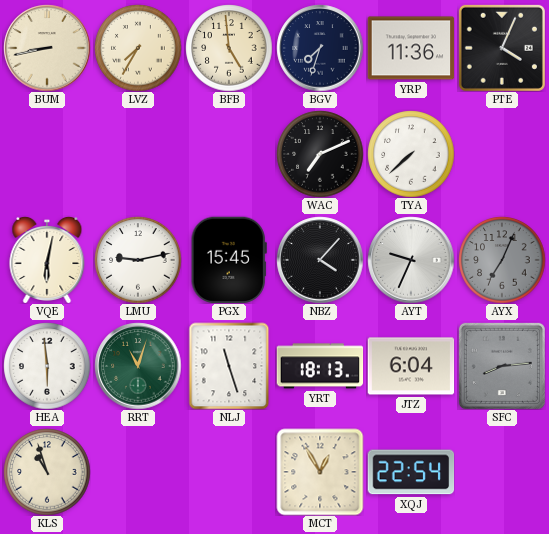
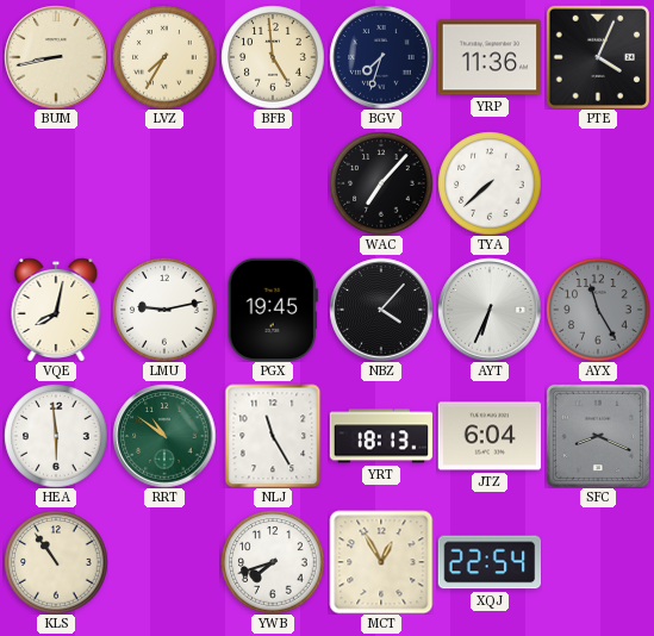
WAC: 7:11 -> 7:07 (381, 183)
VQE: 6:02 -> 8:02 (56, 310)
PGX: 15:45 -> 19:45 (273, 310)
AYT: 9:34 -> 6:34 (490, 310)
AYX: 7:04 -> 11:25 (598, 310)
RRT: 11:03 -> 10:51 (164, 436)
NLJ: 11:27 -> 11:25 (273, 436)
SFC: 8:14 -> 8:19 (598, 436)
KLS: 10:57 -> 10:54 (56, 562)
YWB: none -> 7:42 (273, 562)
